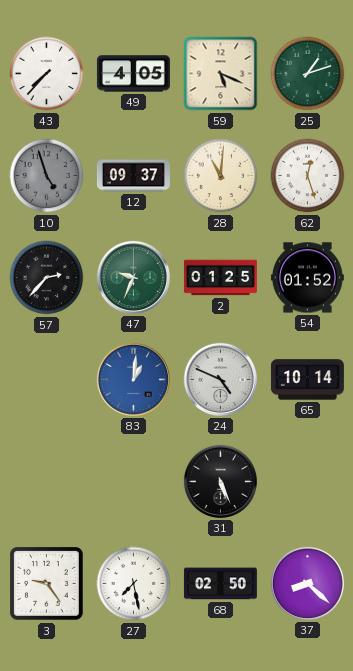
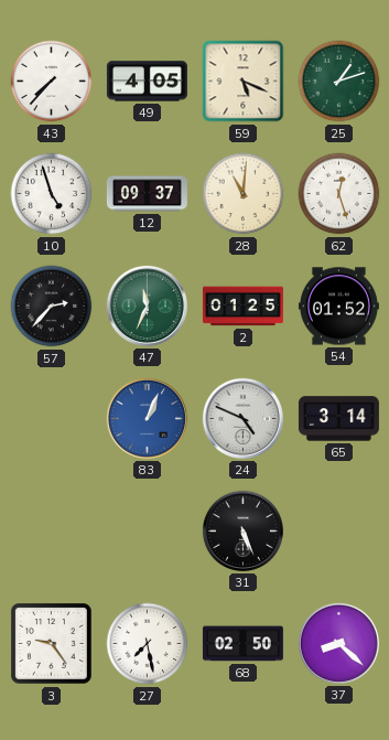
10 dial: grey -> white (52, 194)
47: 9:34 -> 11:34 (147, 305)
83: 1:01 -> 1:04 (147, 418)
65: 10:14 -> 3:14 (338, 419)
